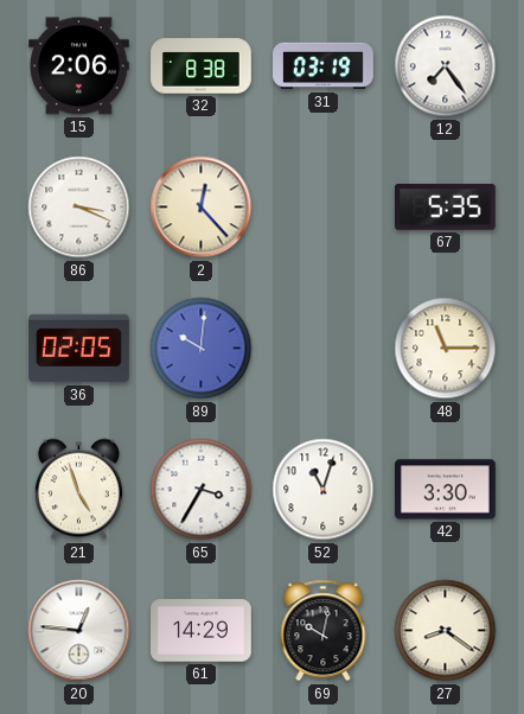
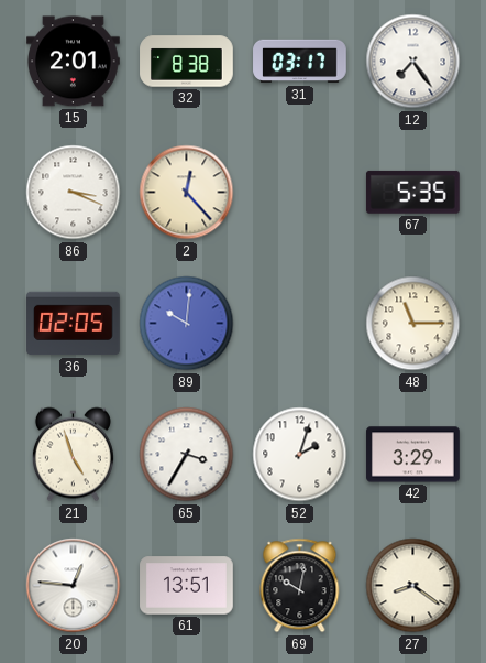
15: 2:06 -> 2:01 (74, 62)
31: 03:19 -> 03:17 (300, 62)
52: 11:03 -> 2:03 (300, 455)
42: 3:30 -> 3:29 (413, 455)
61: 14:29 -> 13:51 (187, 586)
